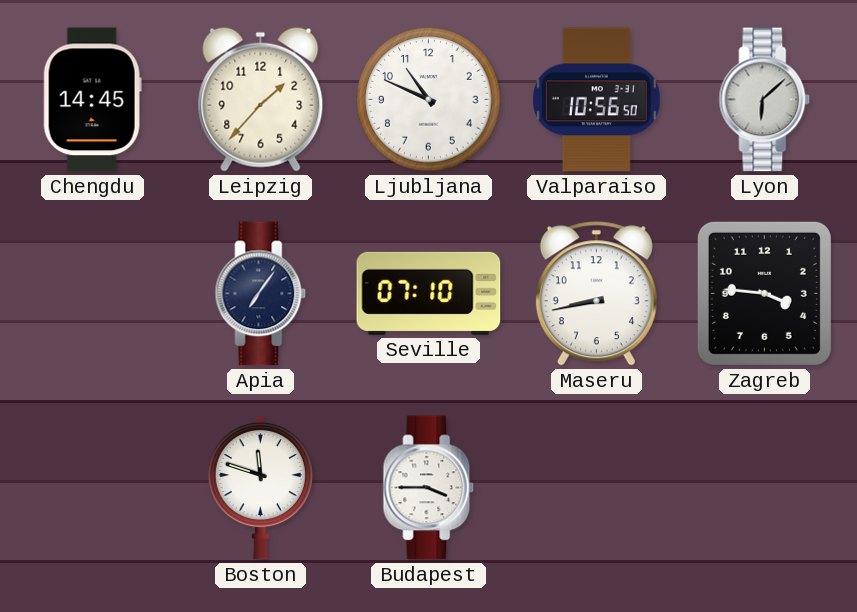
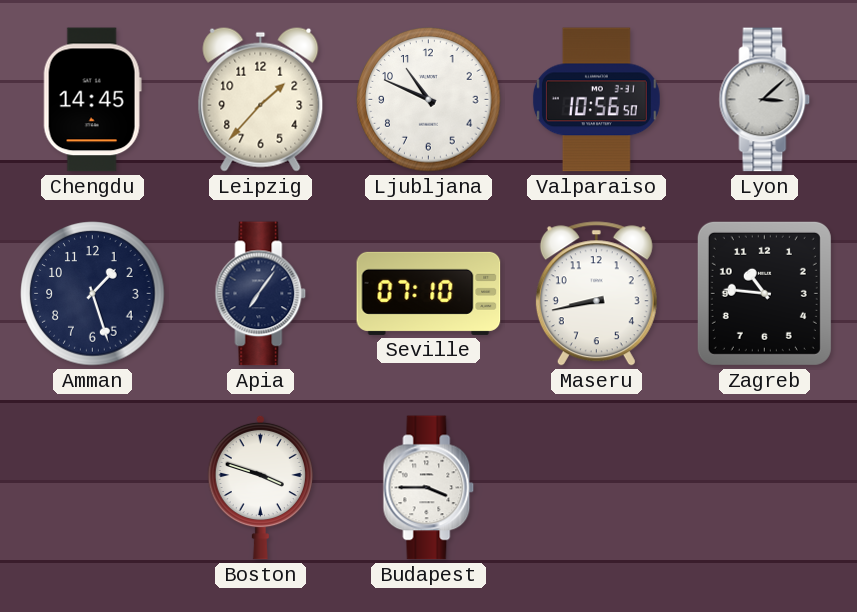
Lyon: 6:08 -> 3:08 (765, 100)
Amman: none -> 1:27 (93, 294)
Zagreb: 3:46 -> 10:46 (764, 293)
Boston: 11:48 -> 3:48 (260, 487)
